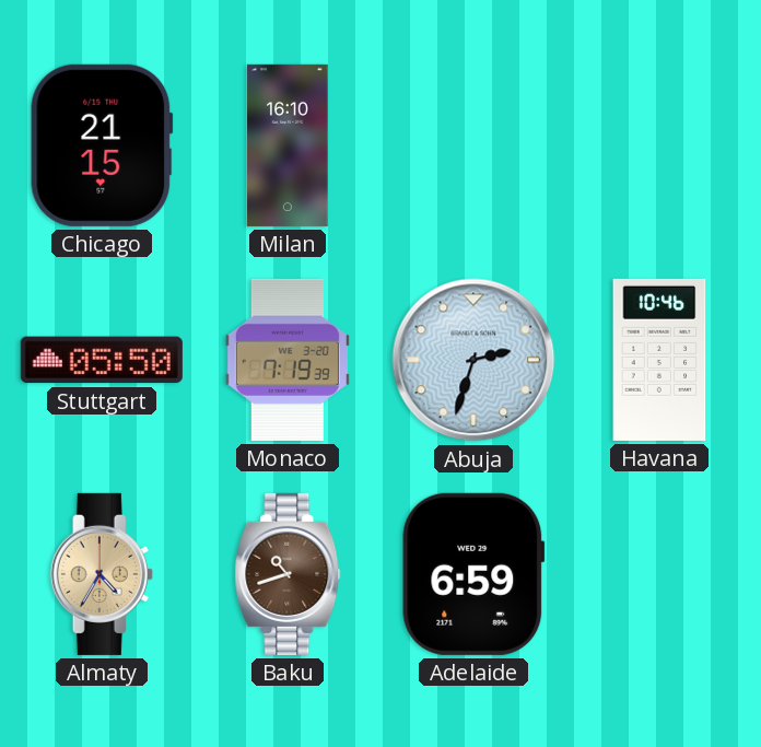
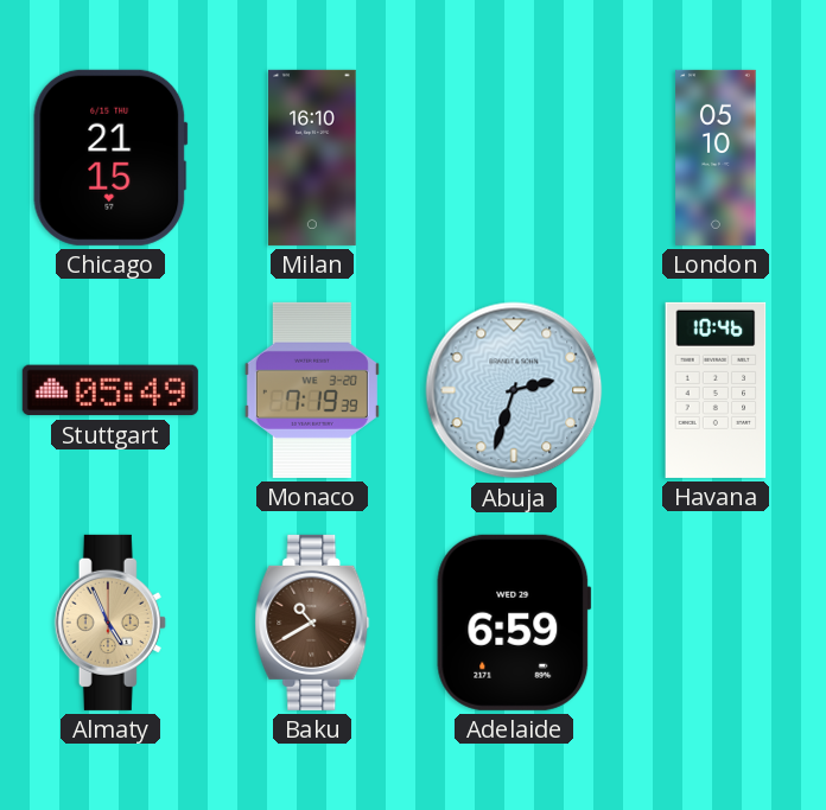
London: none -> 05:10 (716, 158)
Stuttgart: 05:50 -> 05:49 (110, 390)
Almaty: 4:35 -> 4:56 (110, 623)
Baku: 10:42 -> 10:40 (312, 623)
